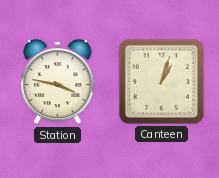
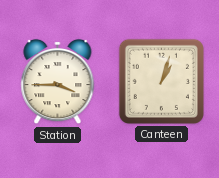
Station: 3:47 -> 3:45 (58, 82)
